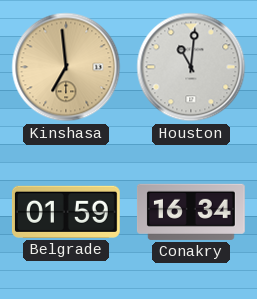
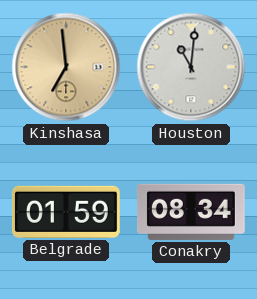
Conakry: 16:34 -> 08:34 (191, 212)
